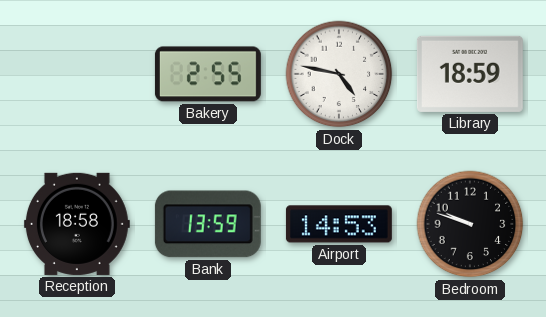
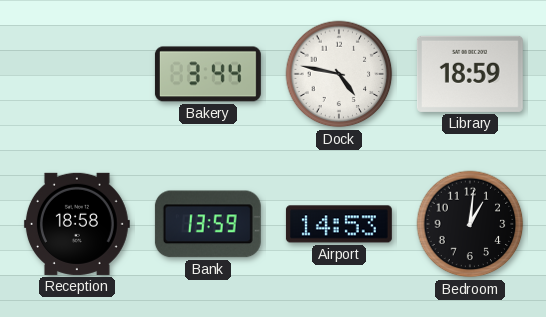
Bakery: 2:55 -> 3:44 (208, 74)
Bedroom: 9:48 -> 1:01 (470, 224)
